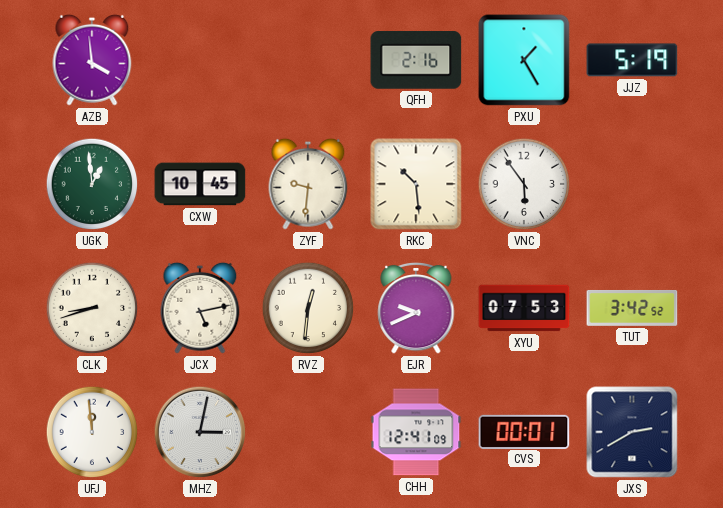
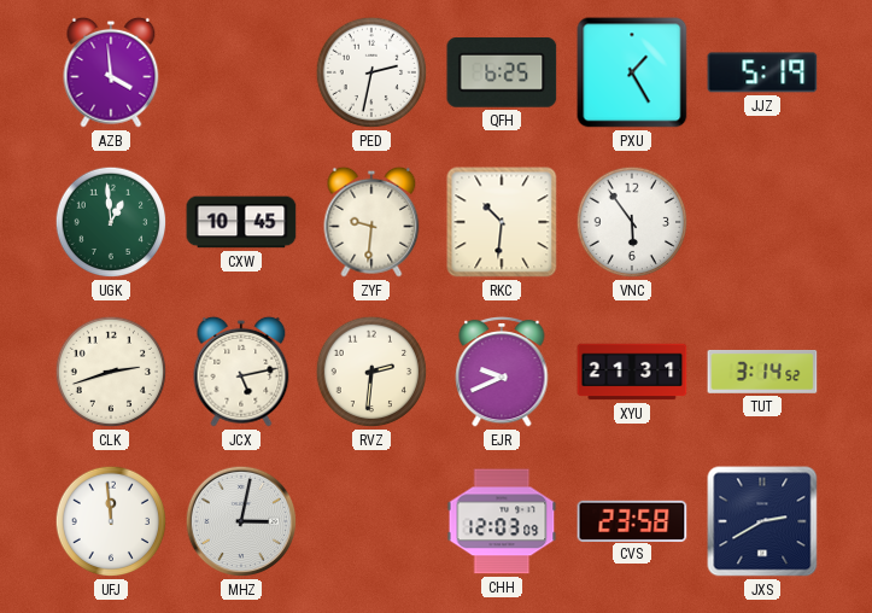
PED: none -> 2:32 (371, 72)
QFH: 2:16 -> 6:25 (502, 74)
RKC: 10:29 -> 10:31 (502, 222)
CLK: 8:42 -> 2:42 (111, 372)
RVZ: 12:31 -> 2:31 (371, 372)
XYU: 07:53 -> 21:31 (632, 372)
TUT: 3:42 -> 3:14 (762, 372)
CHH: 12:41 -> 12:03 (502, 521)
CVS: 00:01 -> 23:58 (632, 520)
